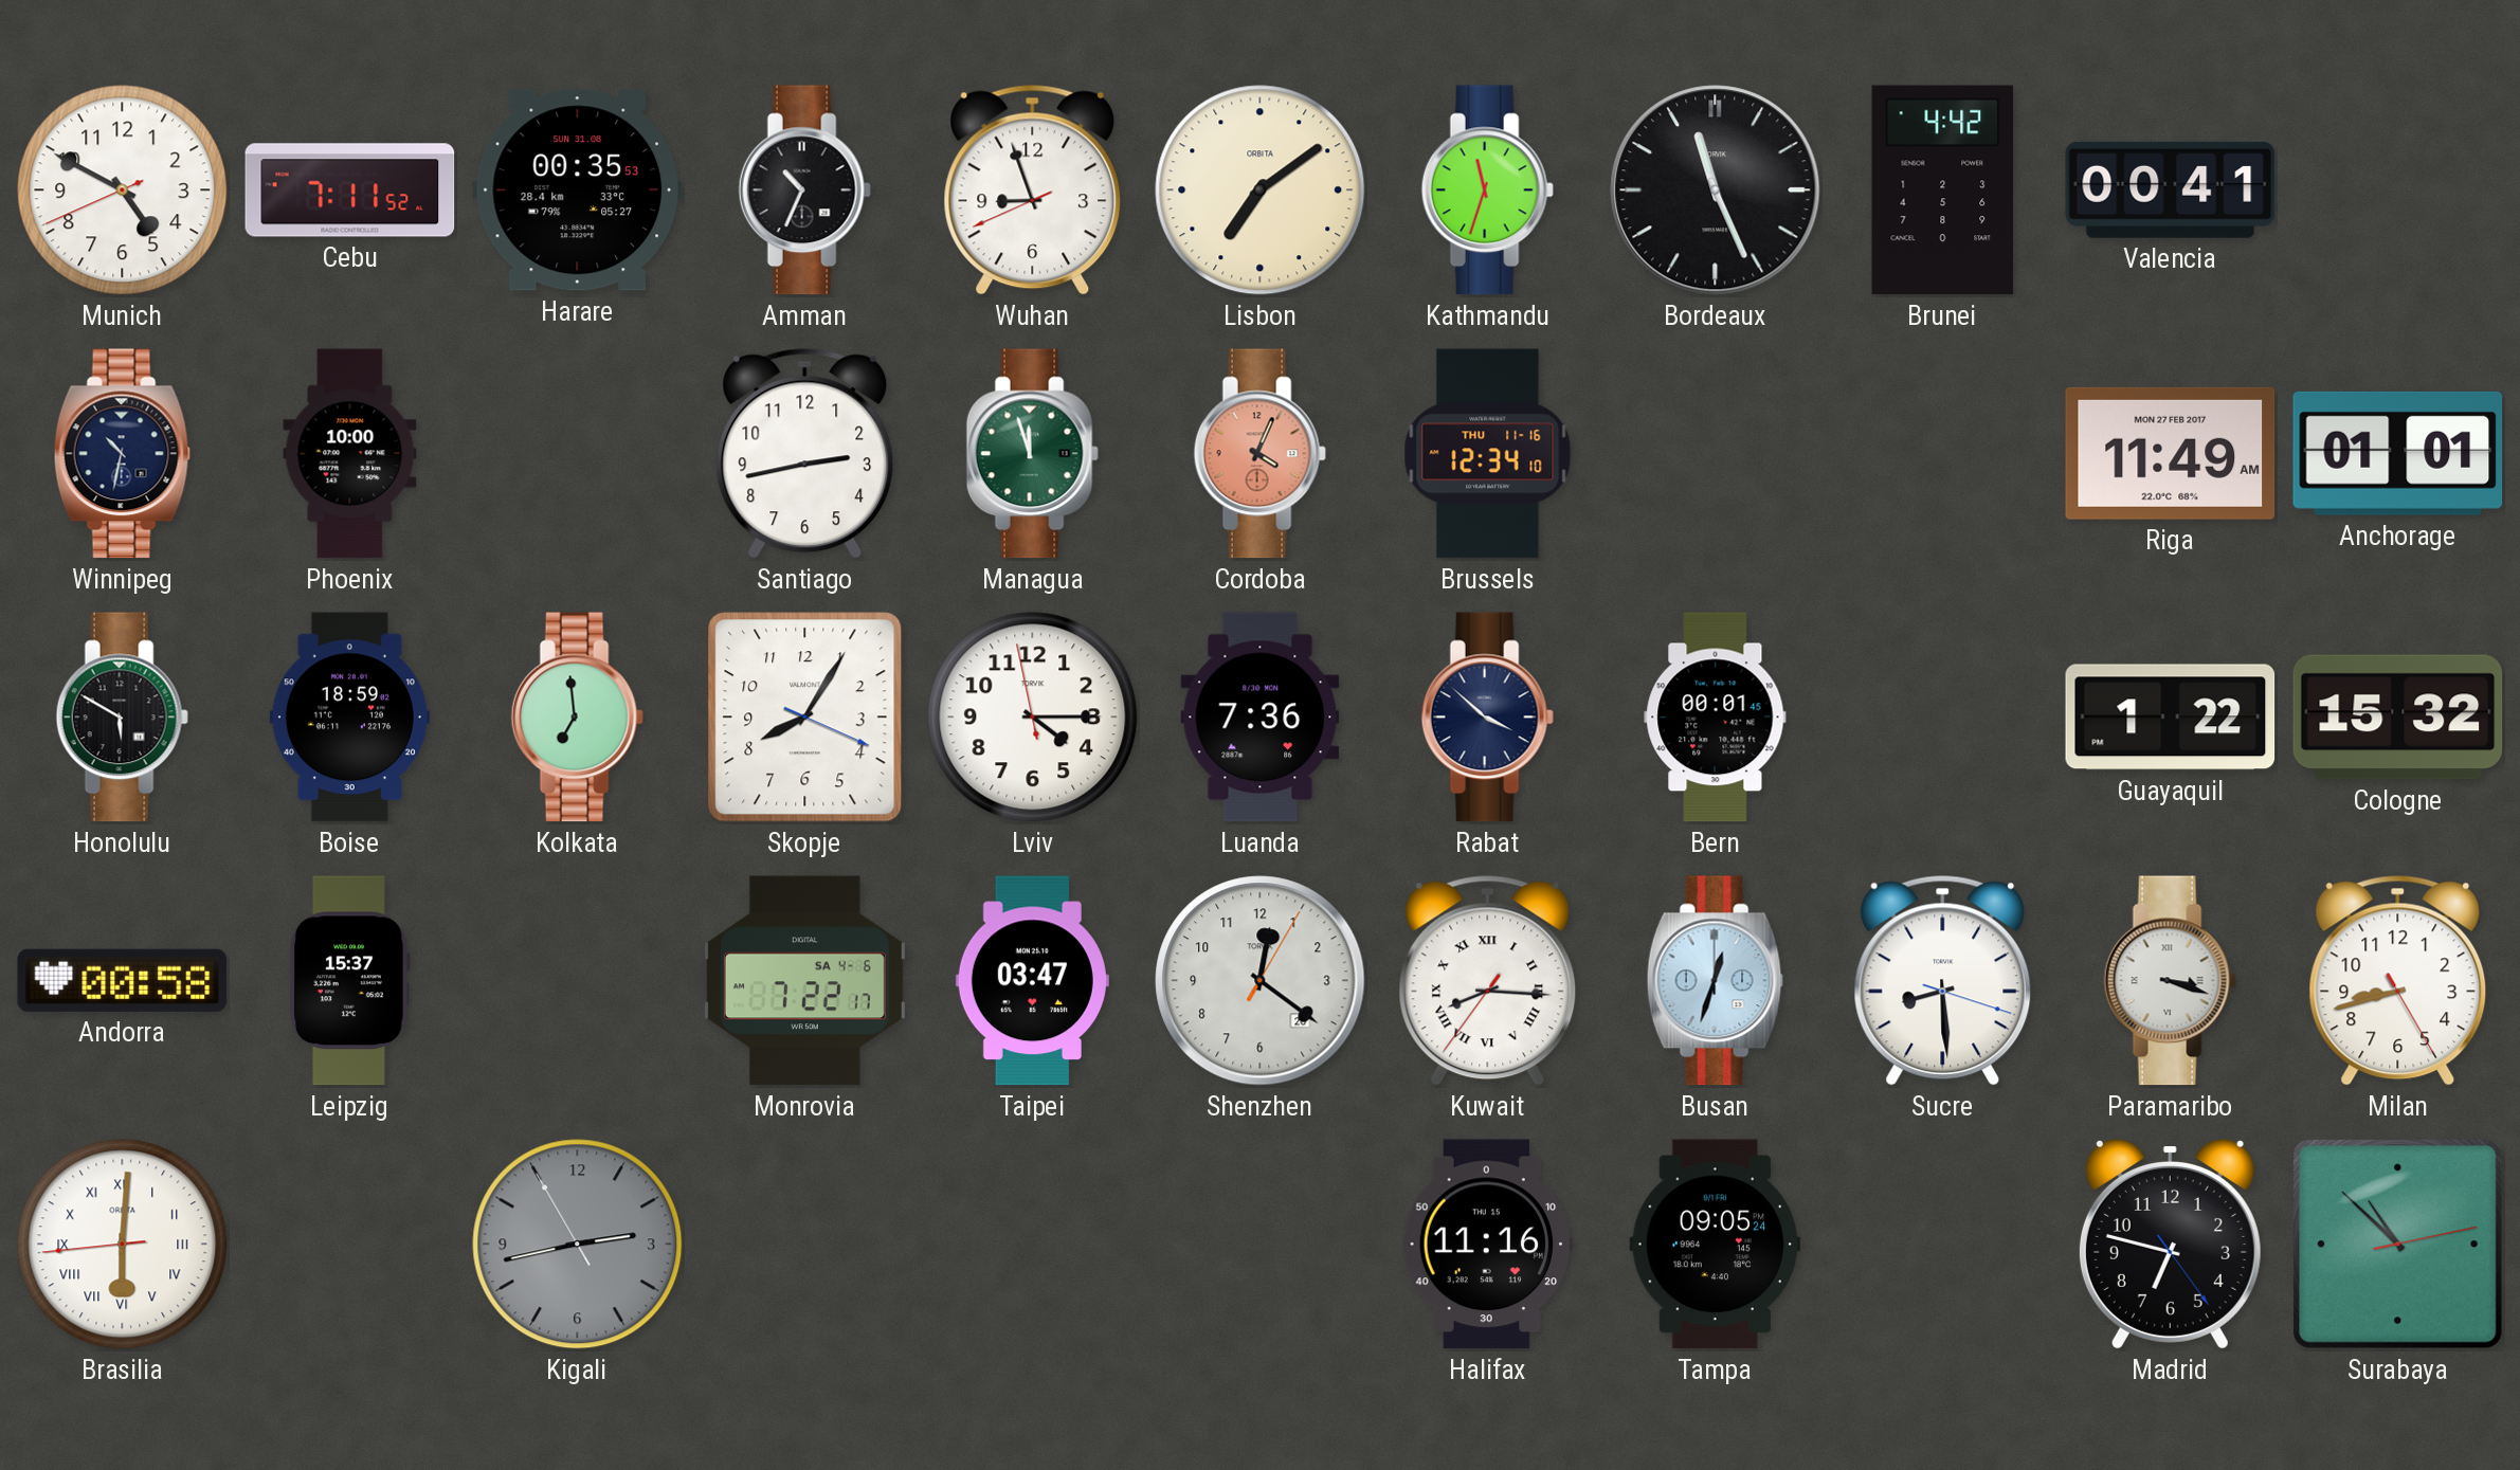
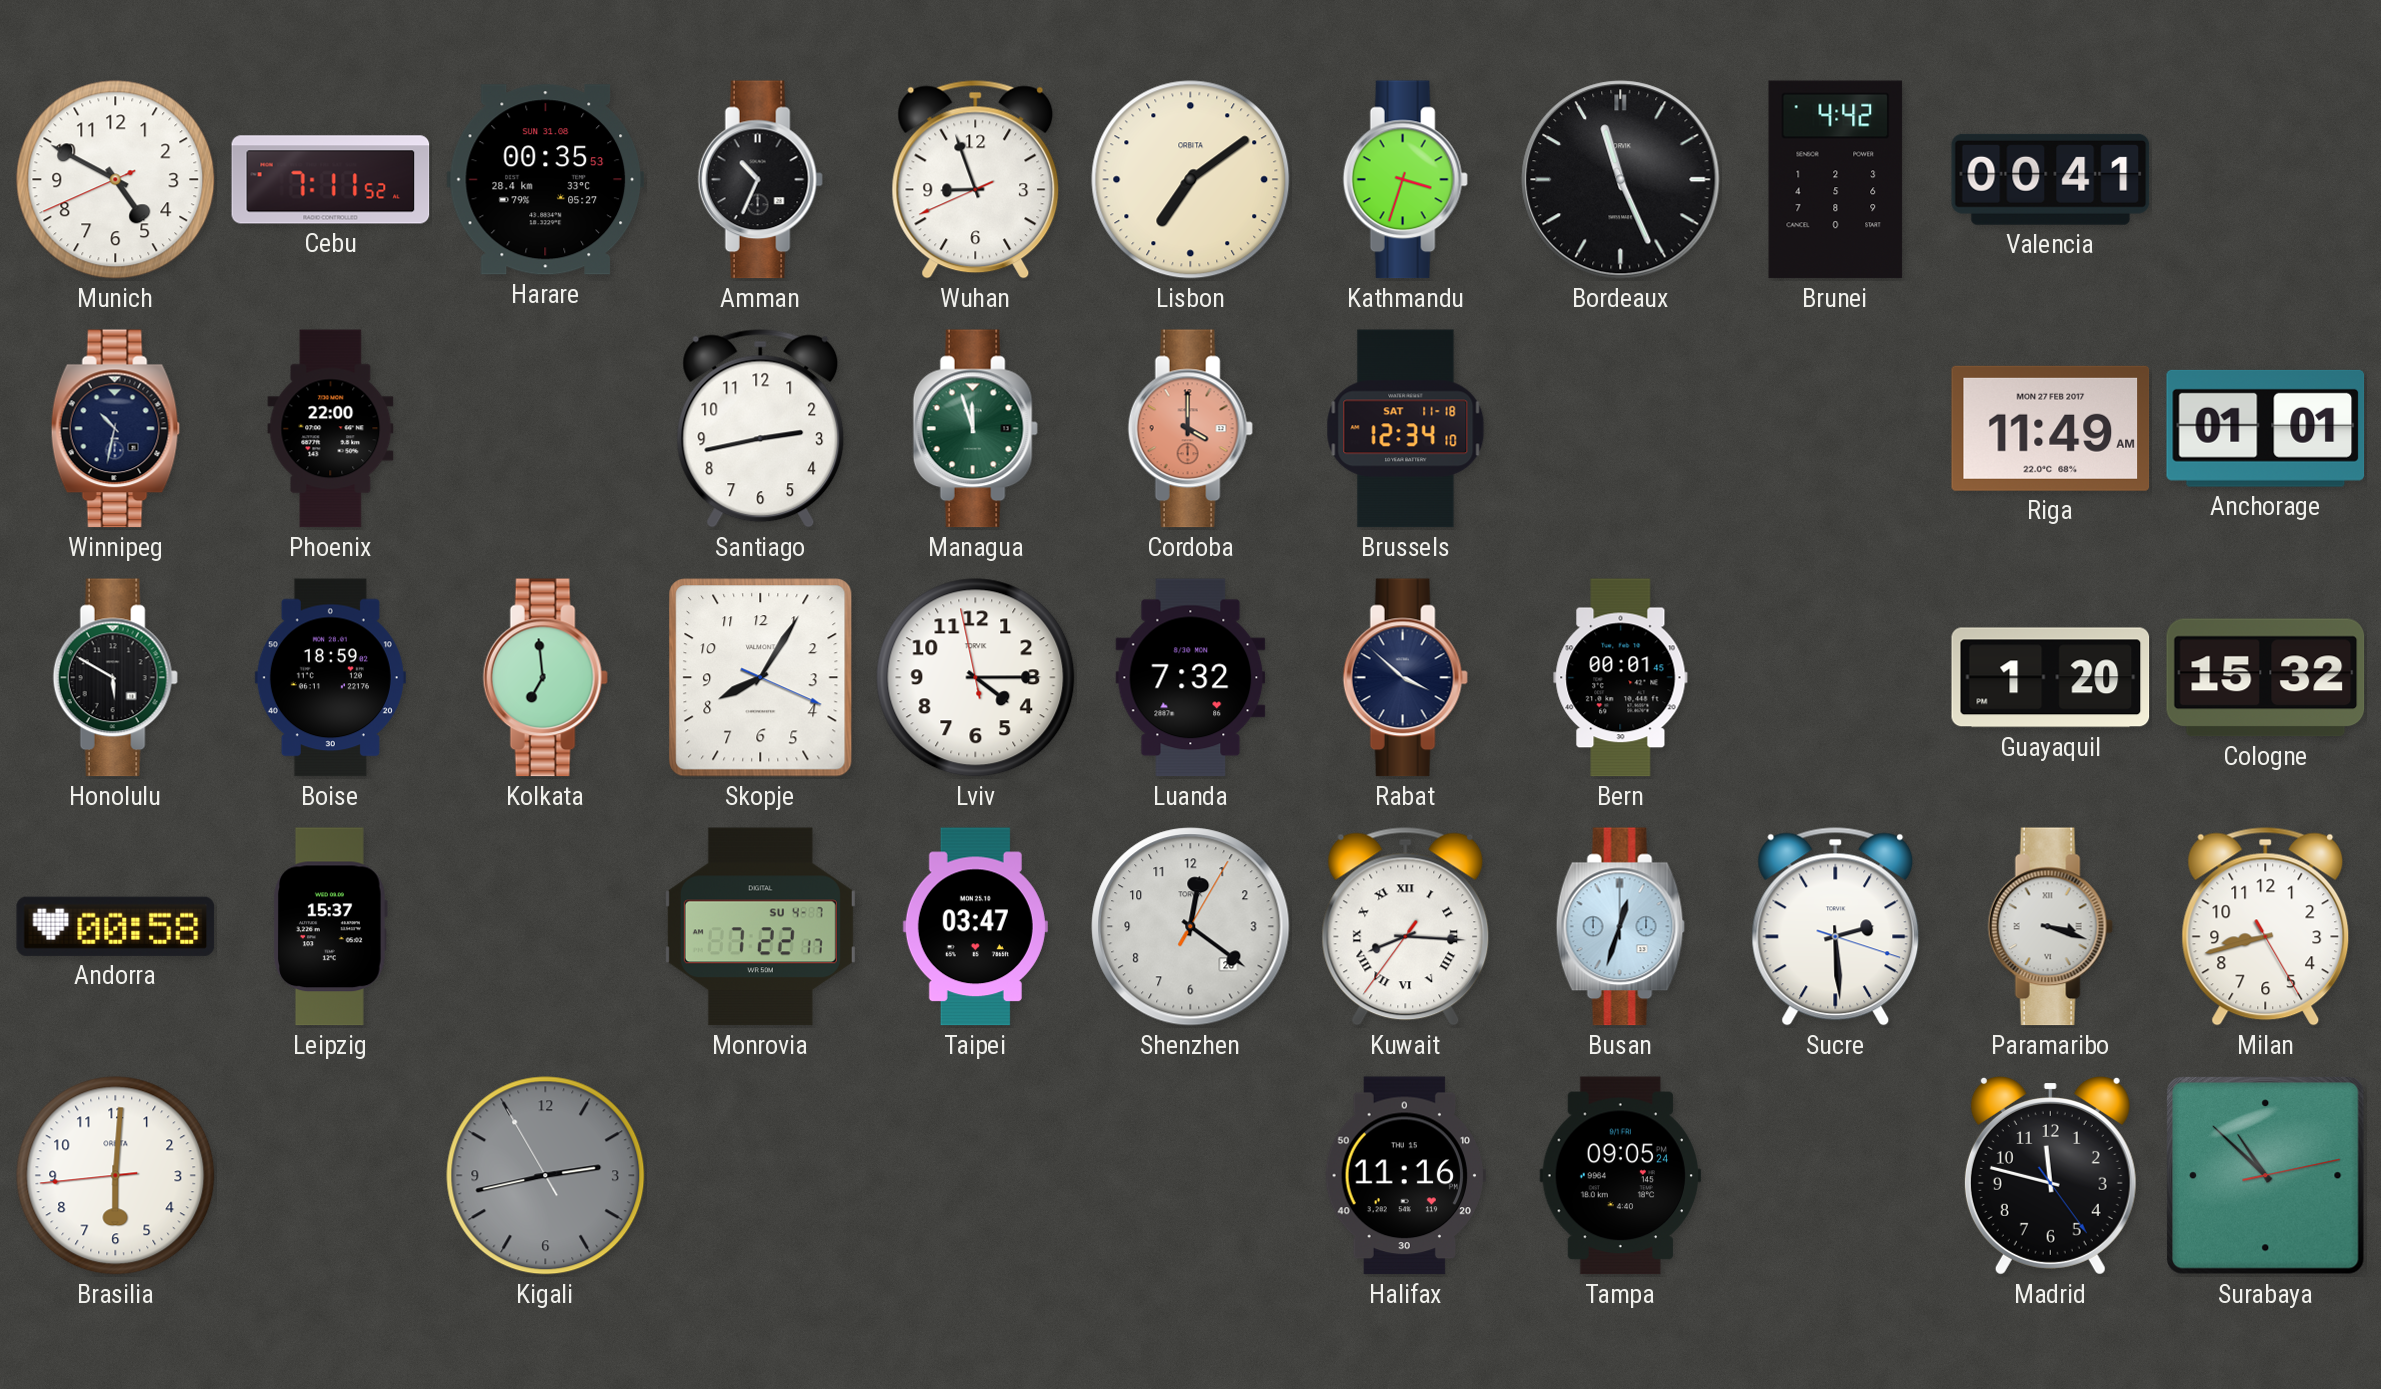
Kathmandu: 11:33 -> 3:33 (1405, 180)
Phoenix: 10:00 -> 22:00 (331, 429)
Cordoba: 4:04 -> 4:00 (1190, 429)
Brussels date: THU 11-16 -> SAT 11-18 (1406, 429)
Luanda: 7:36 -> 7:32 (1191, 678)
Guayaquil: 1:22 -> 1:20 (2051, 678)
Monrovia date: SA 4-6 -> SU 4-7 (760, 927)
Sucre: 8:29 -> 2:29 (1836, 926)
Brasilia numerals: Roman -> Arabic (116, 1176)
Madrid: 6:47 -> 11:47 (2050, 1176)
